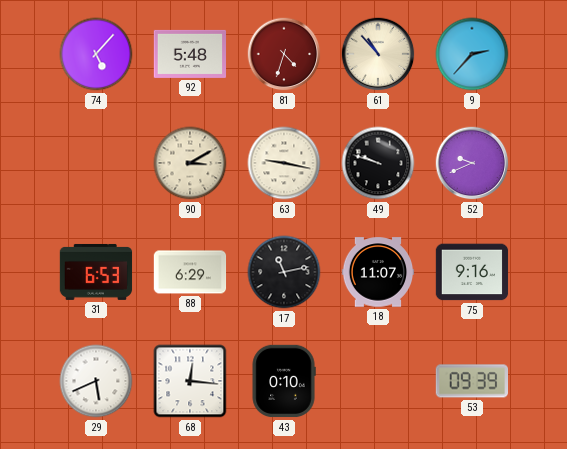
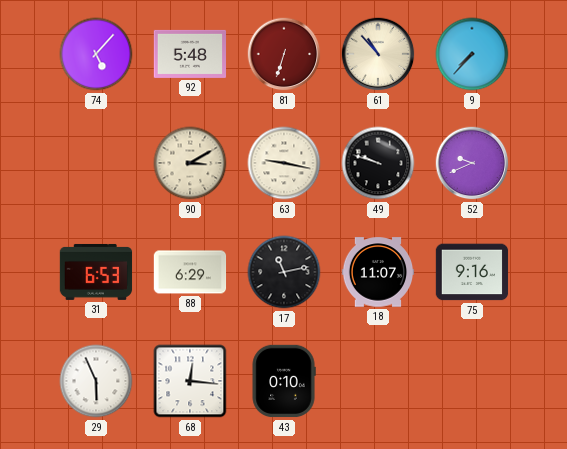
81: 4:33 -> 6:33 (284, 54)
9: 2:37 -> 7:37 (472, 54)
29: 5:41 -> 5:56 (96, 381)
53: 09:39 -> none (471, 381)
